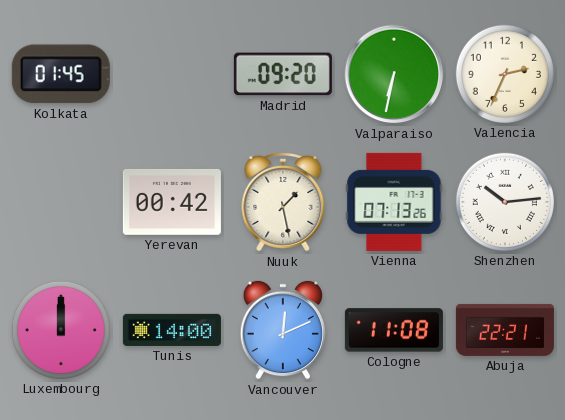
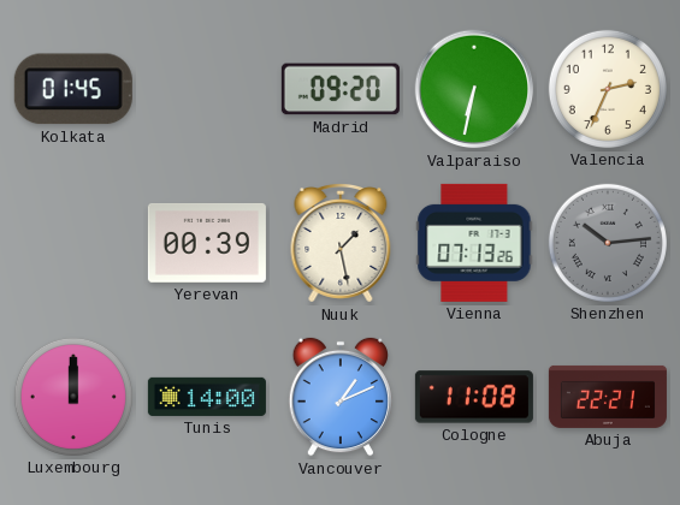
Yerevan: 00:42 -> 00:39 (207, 243)
Shenzhen dial: white -> grey (608, 243)
Vancouver: 12:11 -> 1:11 (339, 397)
